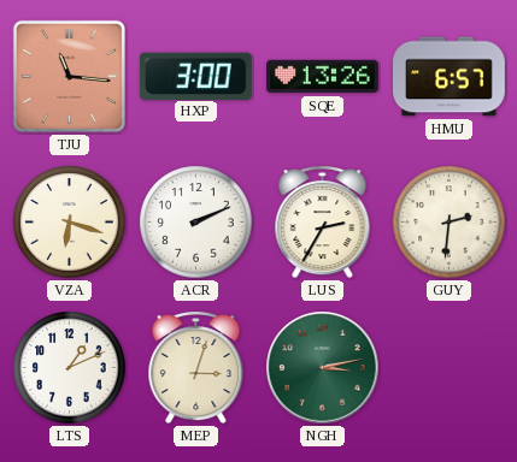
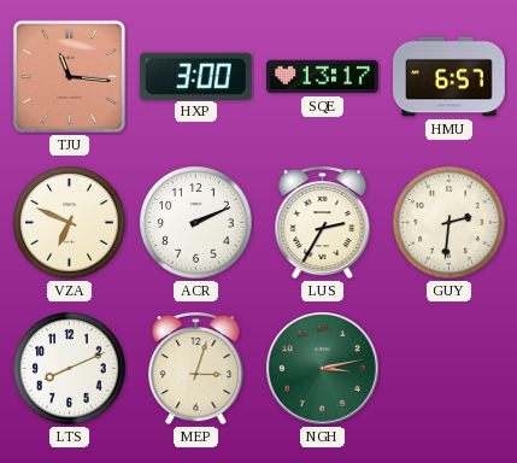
SQE: 13:26 -> 13:17 (323, 77)
VZA: 6:18 -> 6:49 (70, 223)
LTS: 1:11 -> 8:11 (70, 369)
